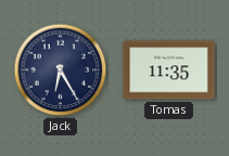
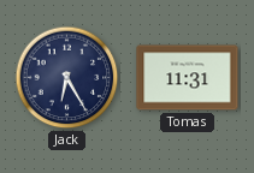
Tomas: 11:35 -> 11:31 (188, 78)
